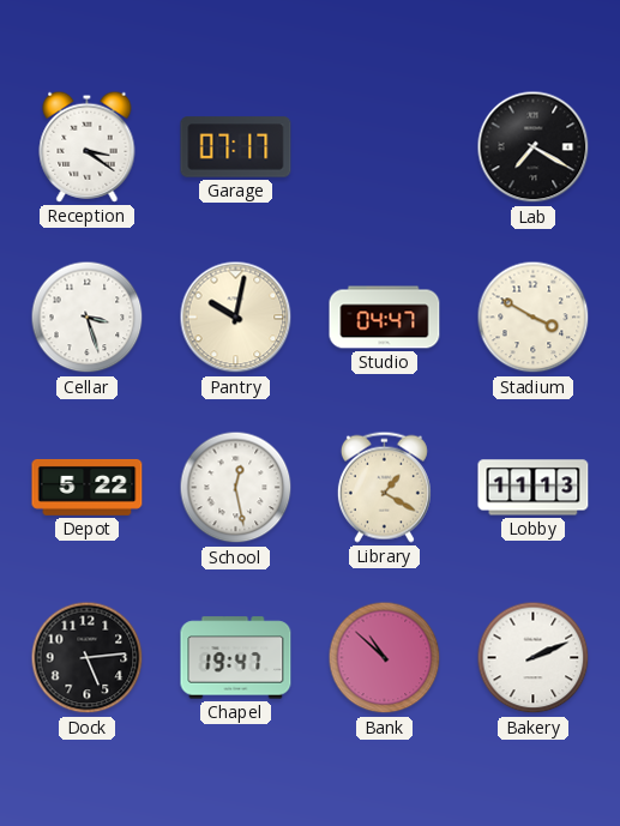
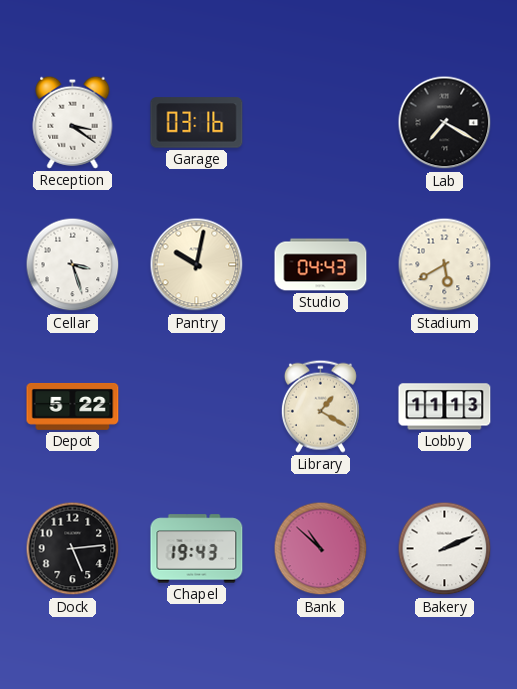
Garage: 07:17 -> 03:16 (197, 123)
Studio: 04:47 -> 04:43 (321, 265)
Stadium: 3:50 -> 5:40 (445, 265)
School: 12:28 -> none (236, 488)
Chapel: 19:47 -> 19:43 (197, 549)
